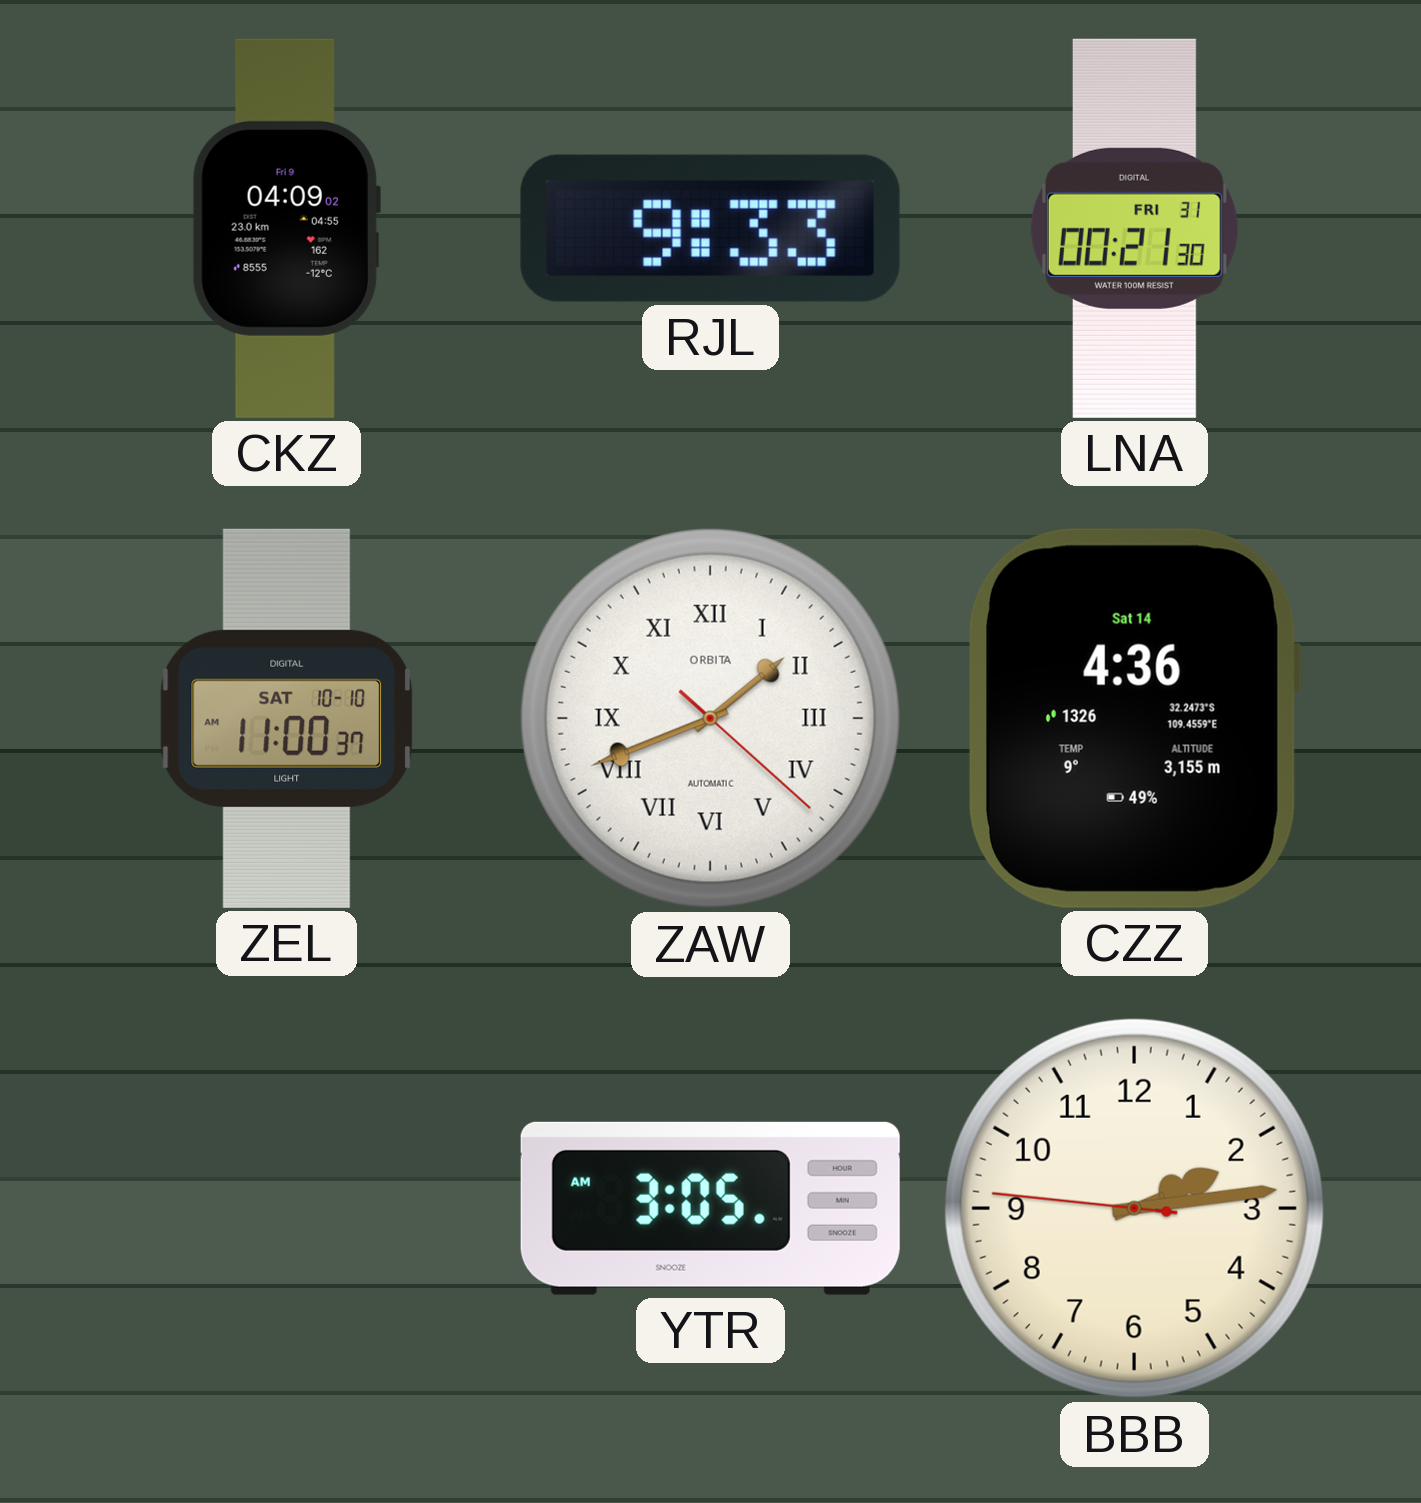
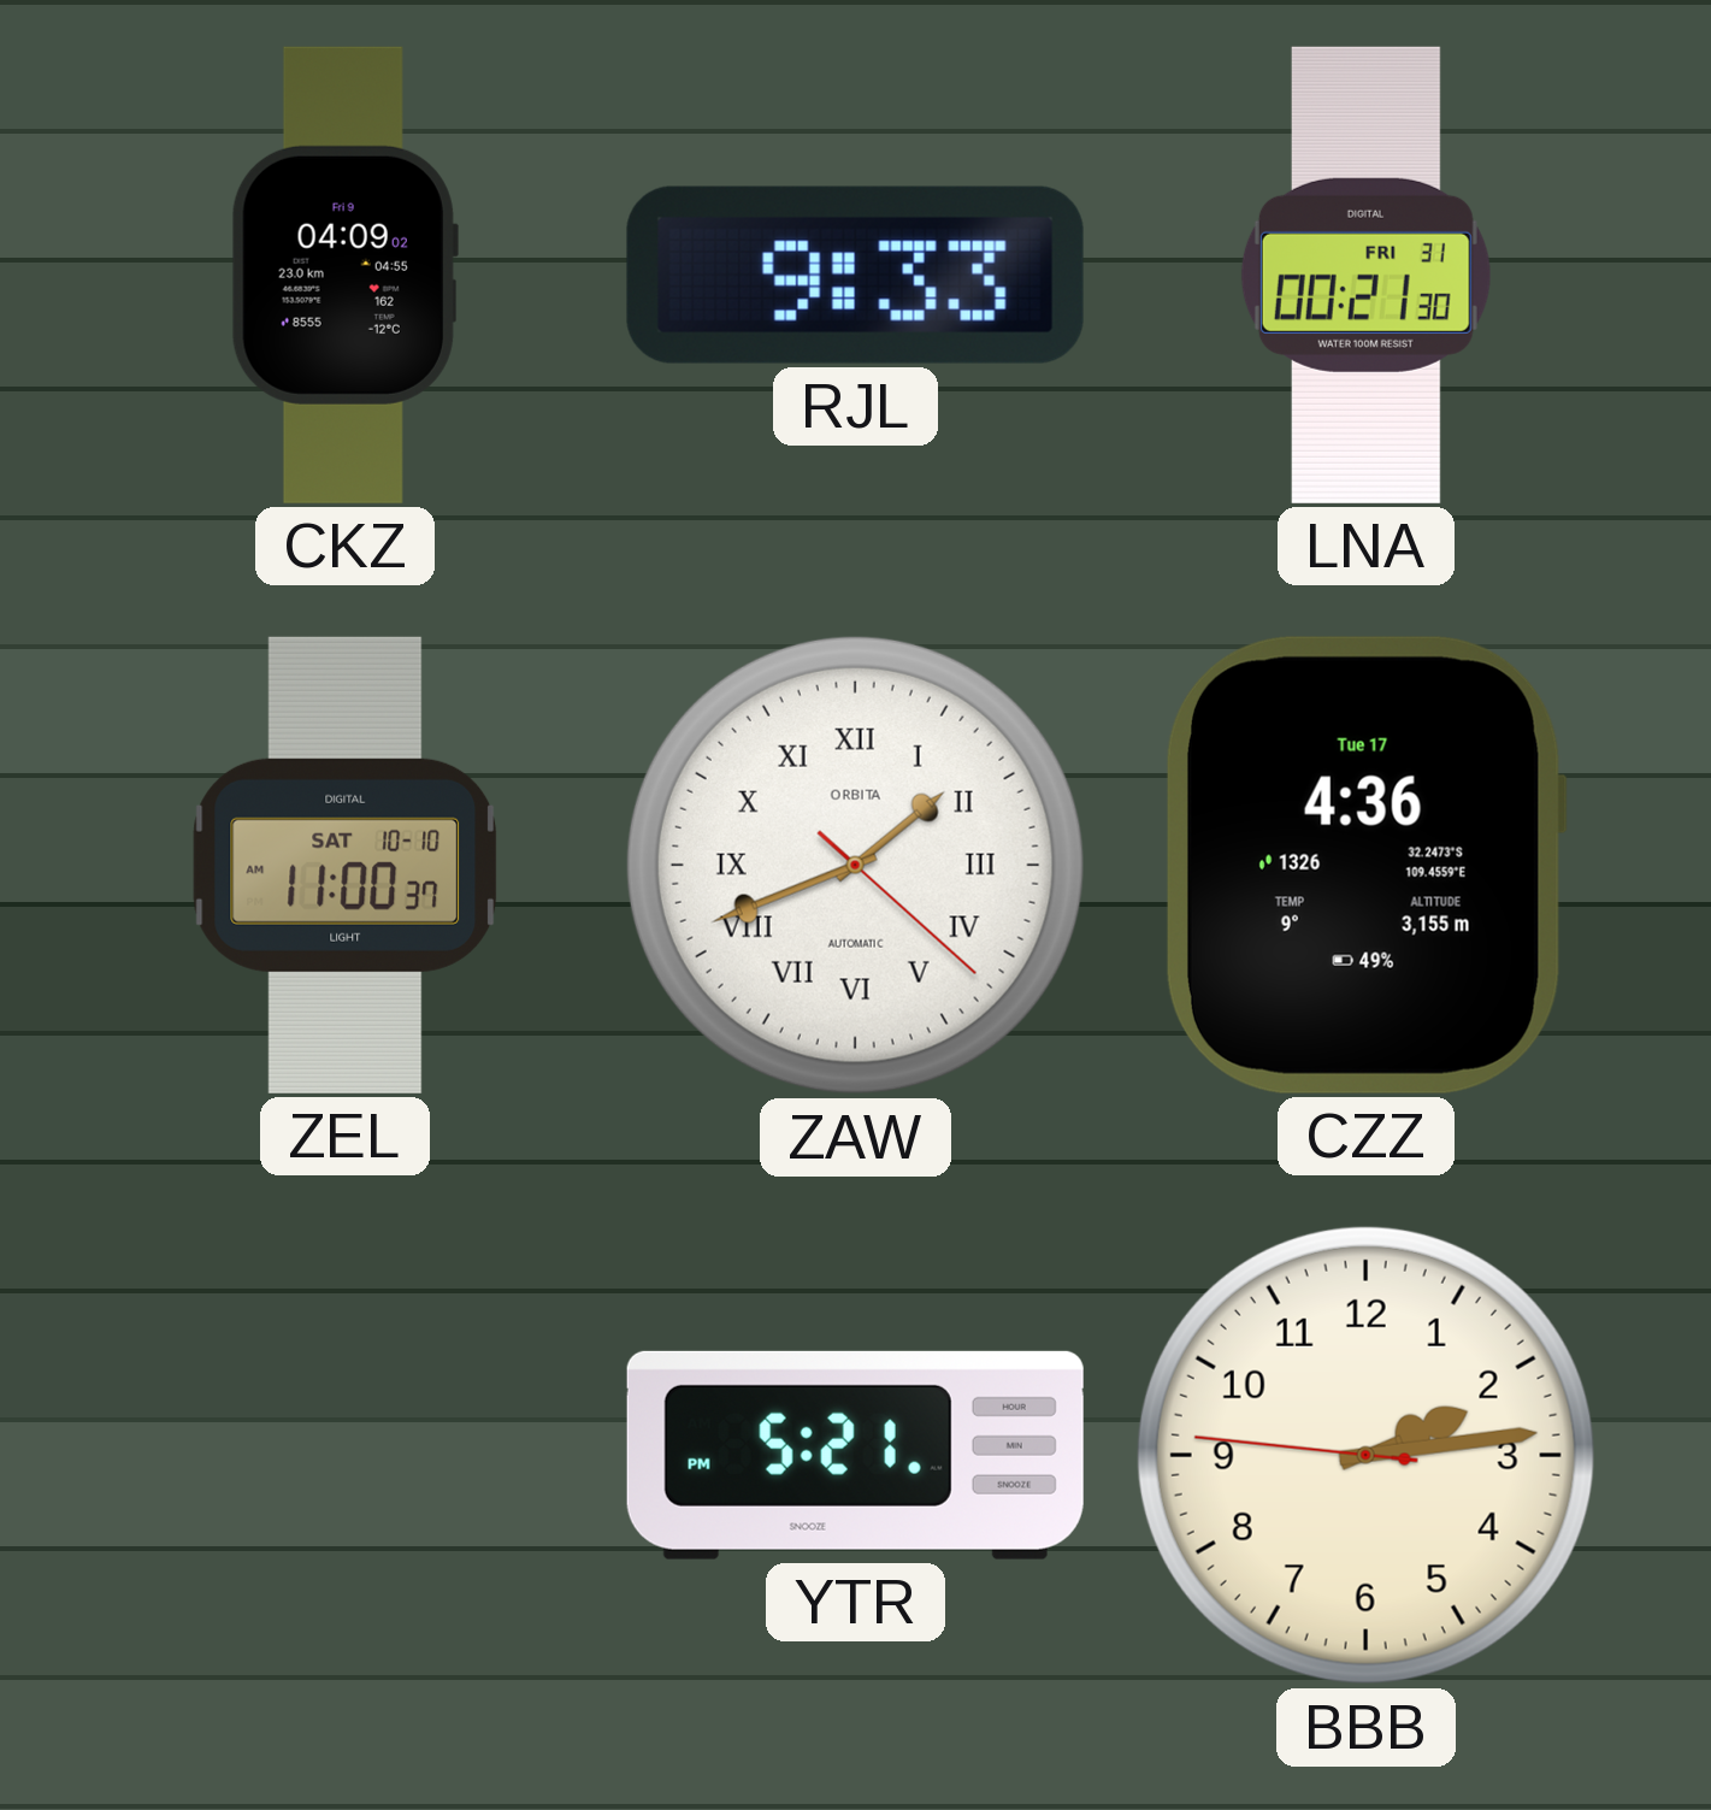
CZZ date: Sat 14 -> Tue 17 (1365, 865)
YTR: 3:05 -> 5:21 (855, 1455)
